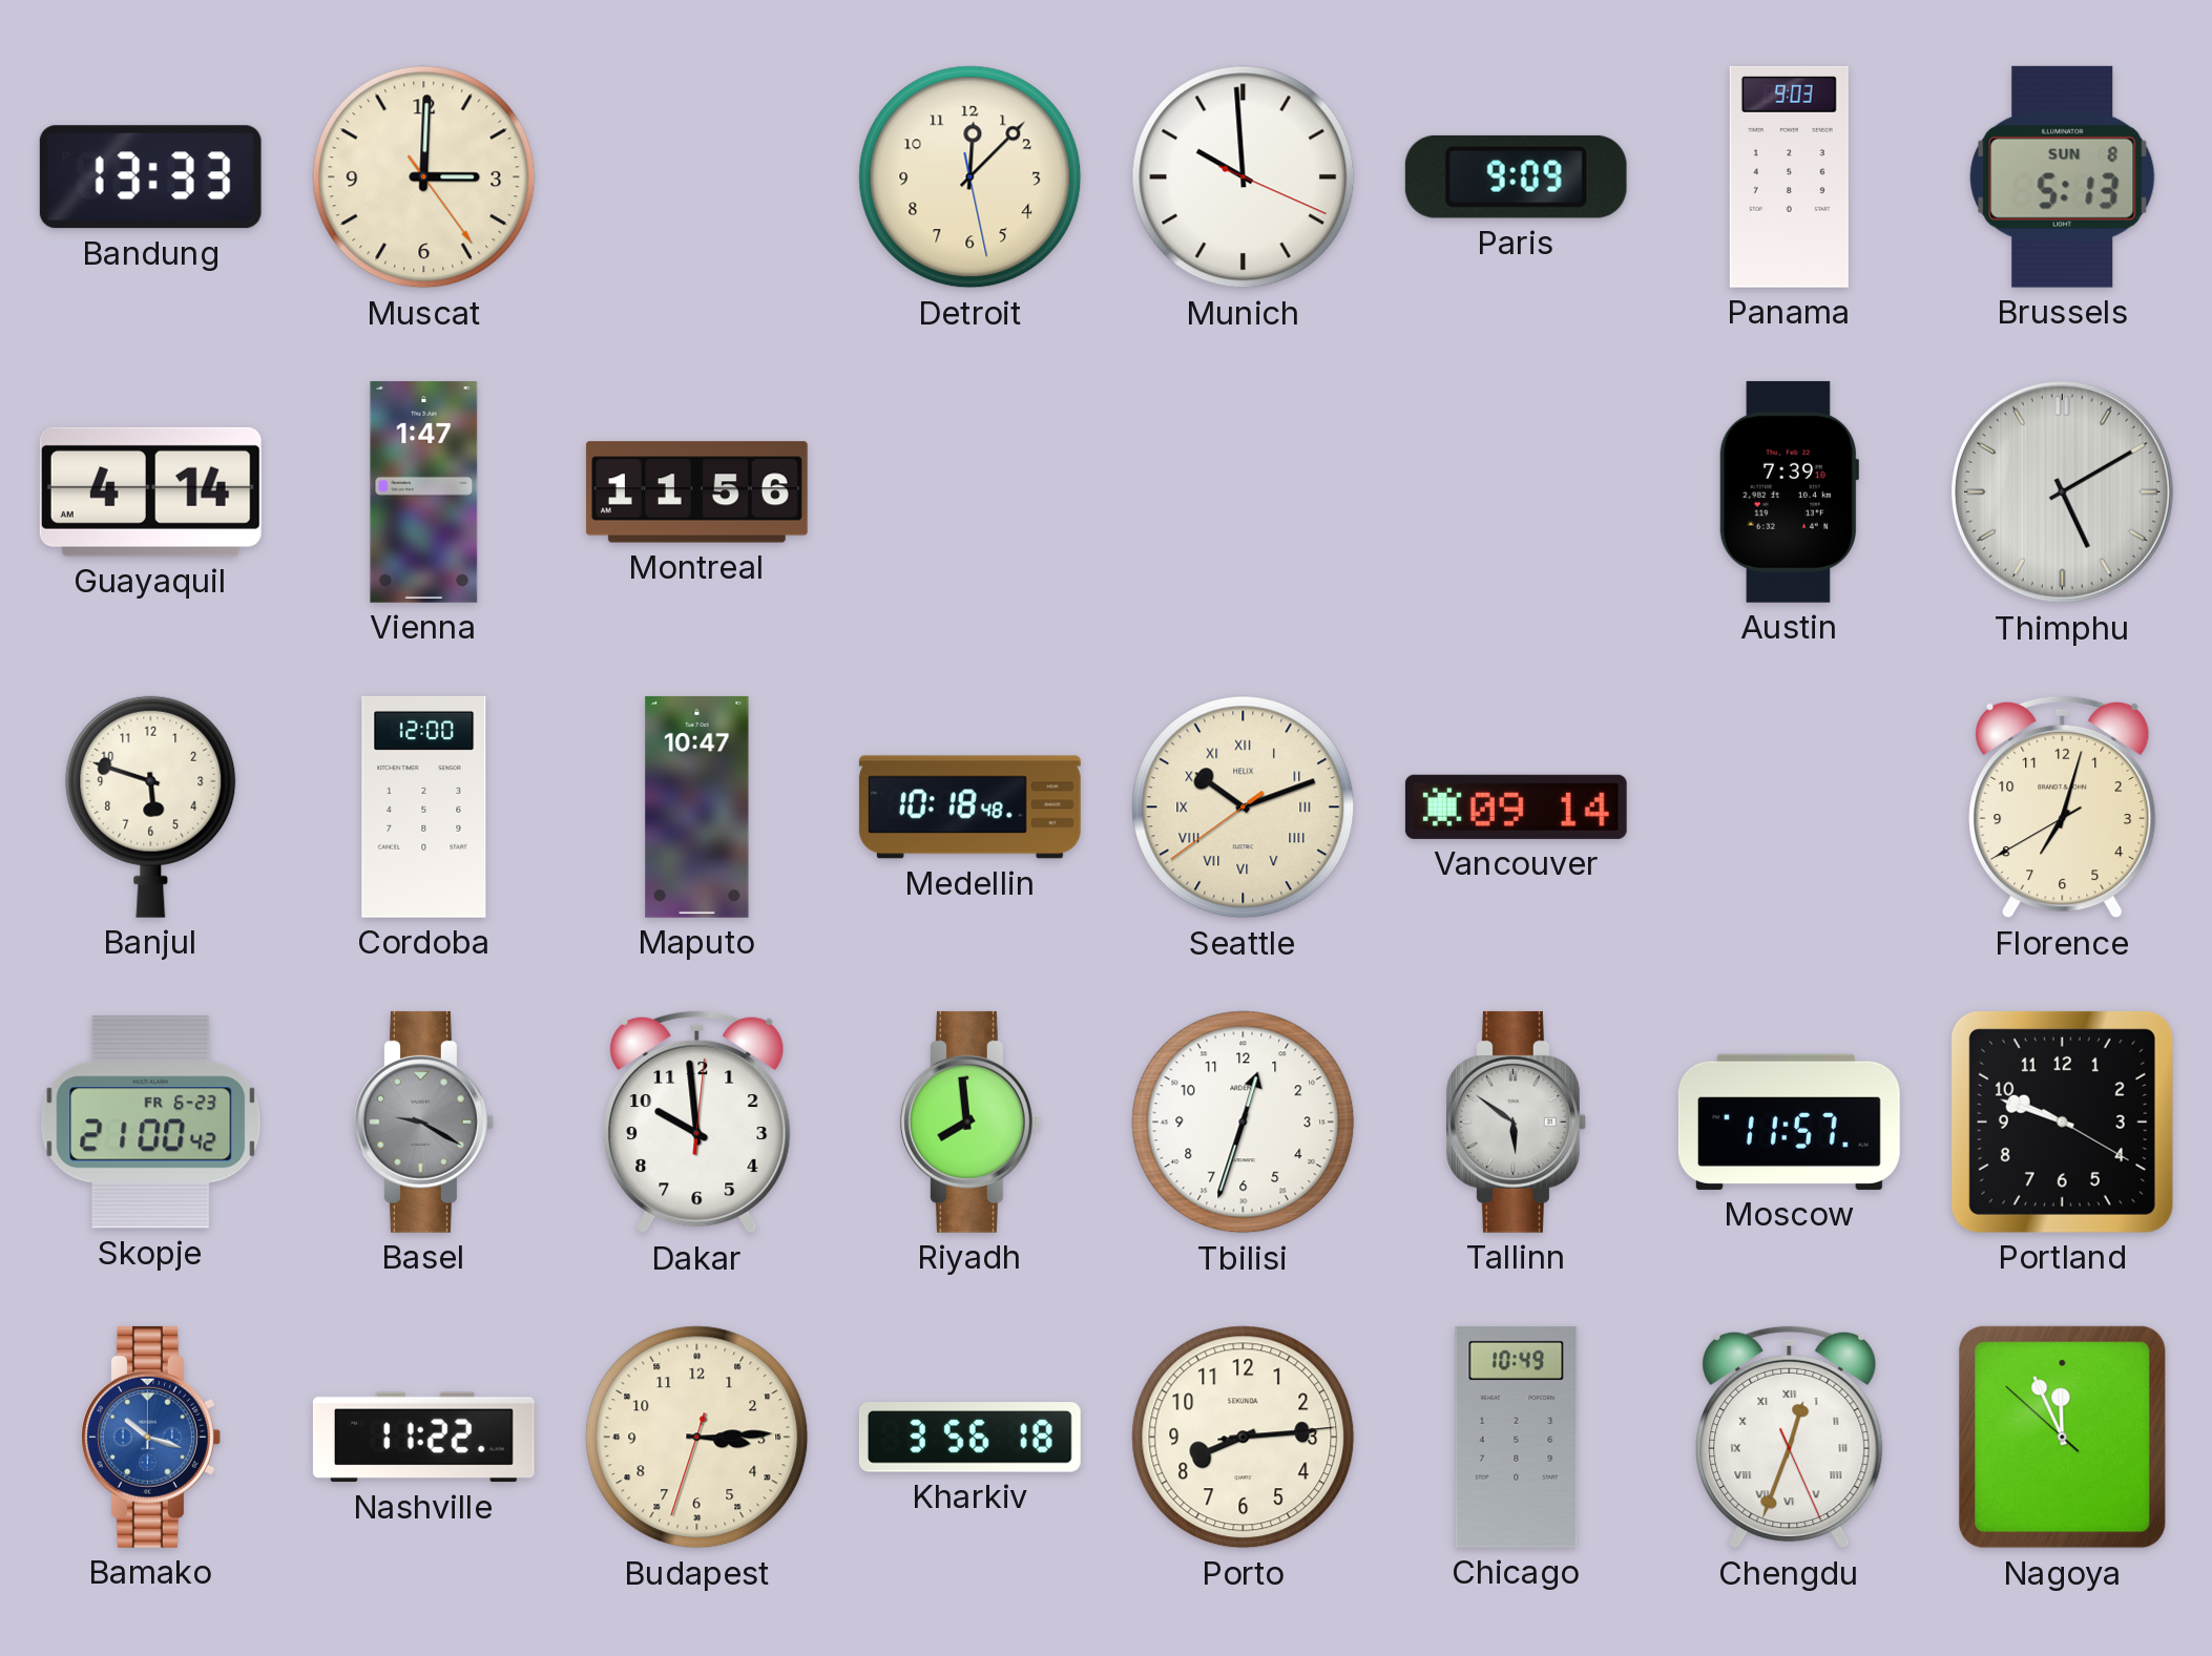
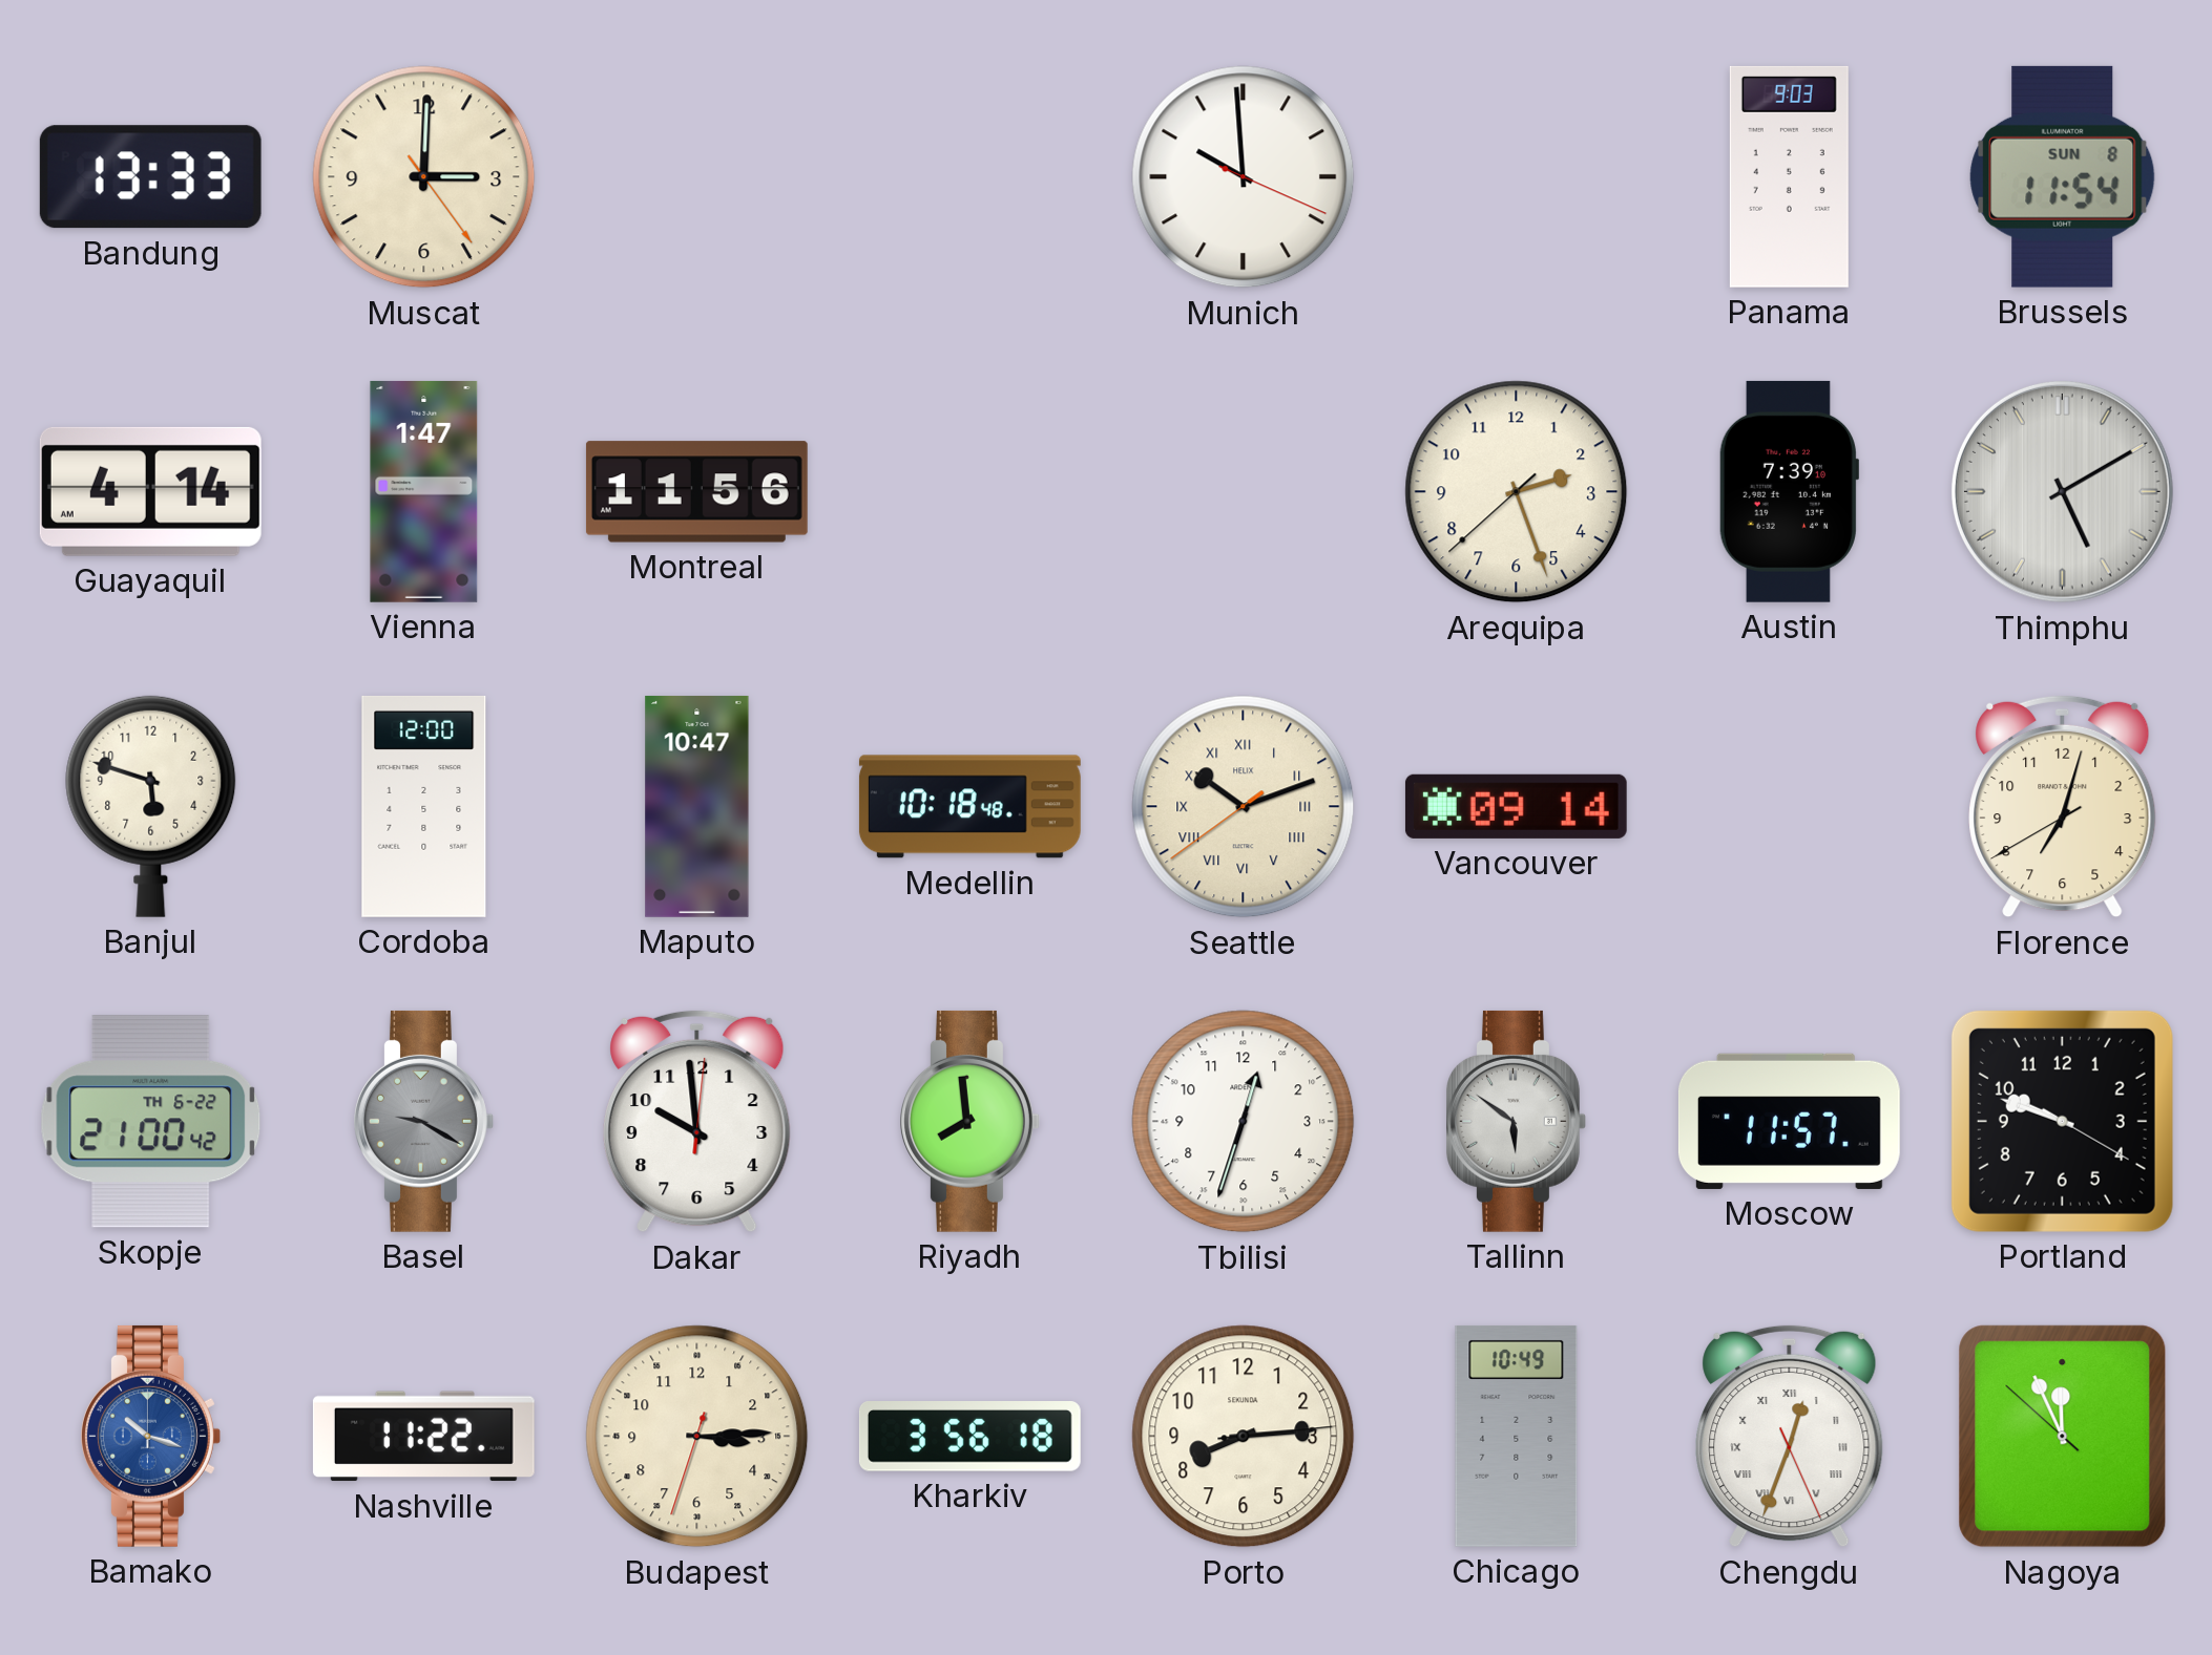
Detroit: 12:07 -> none (971, 177)
Paris: 9:09 -> none (1516, 176)
Brussels: 5:13 -> 11:54 (2063, 176)
Arequipa: none -> 2:26 (1517, 492)
Skopje date: FR 6-23 -> TH 6-22 (151, 1122)
